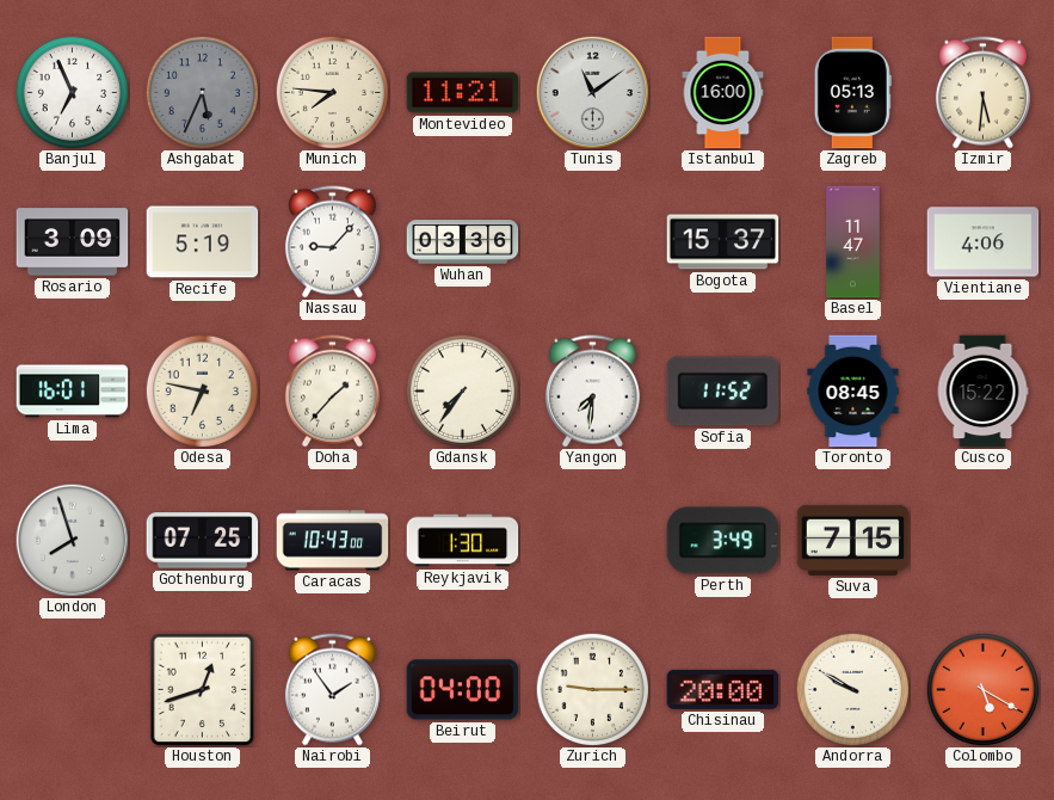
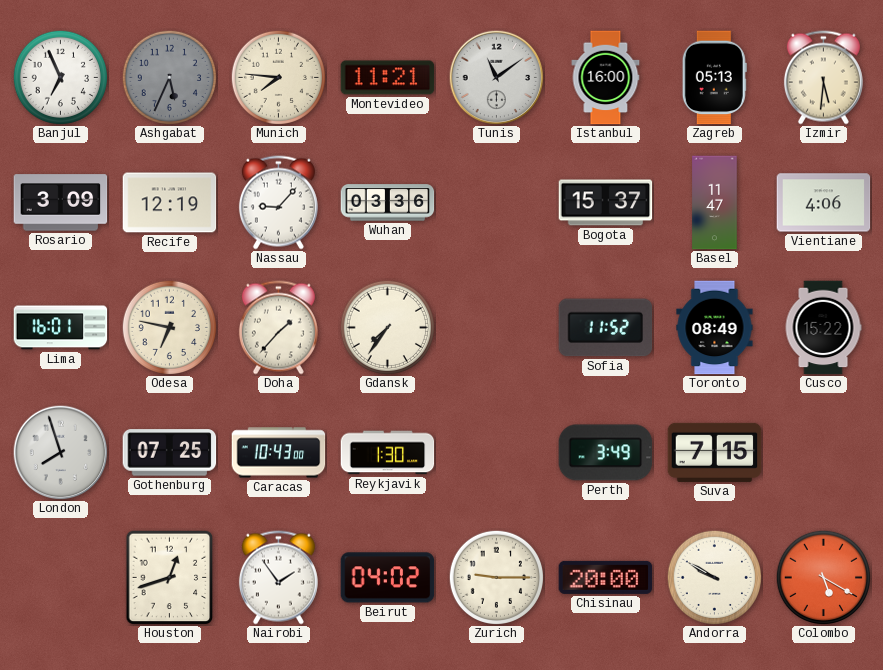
Recife: 5:19 -> 12:19 (170, 203)
Yangon: 7:31 -> none (592, 392)
Toronto: 08:45 -> 08:49 (715, 328)
Beirut: 04:00 -> 04:02 (388, 578)
